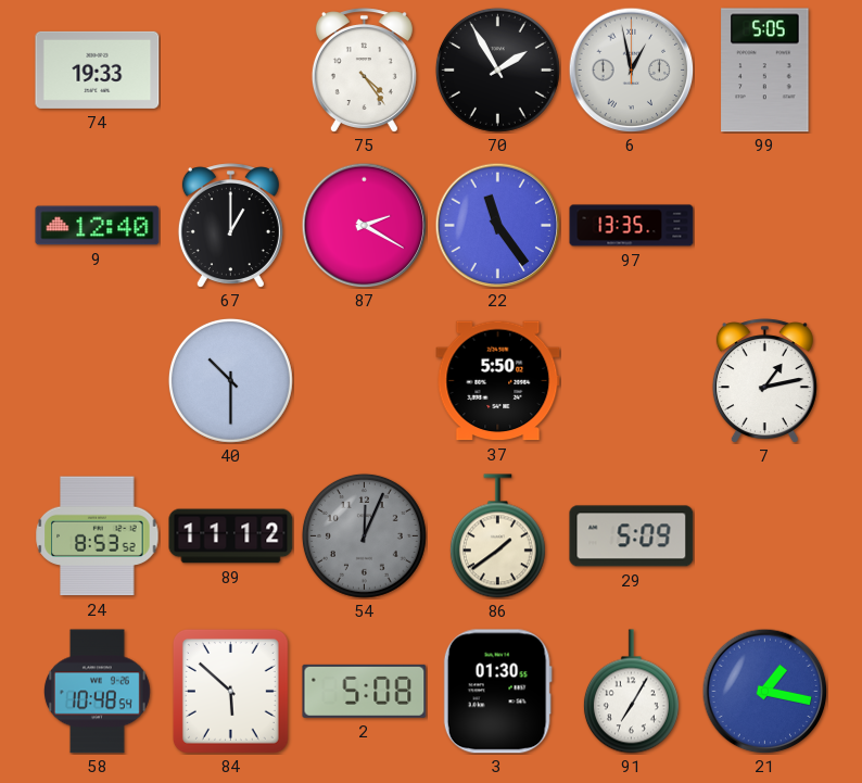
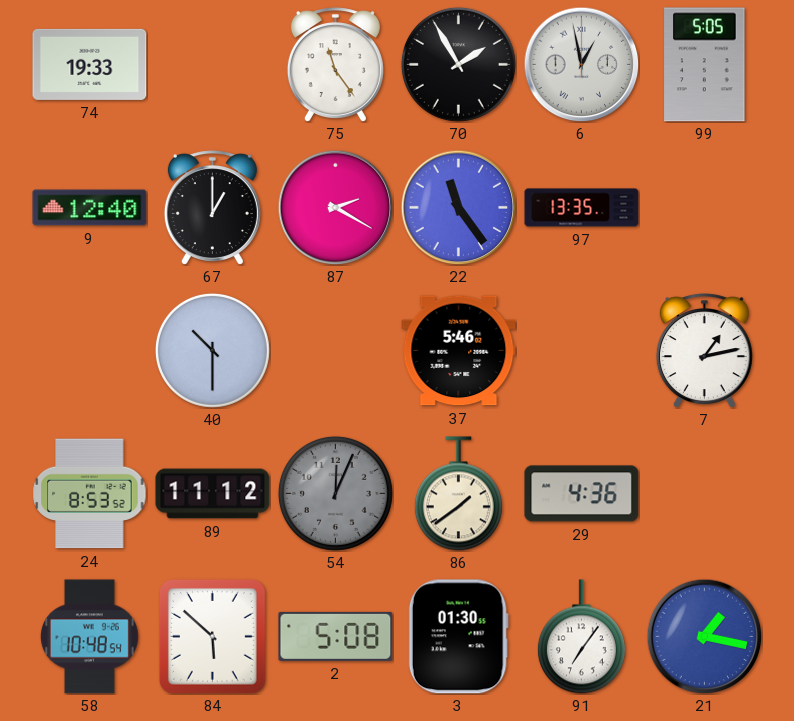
75: 4:24 -> 11:24 (335, 64)
37: 5:50 -> 5:46 (459, 351)
29: 5:09 -> 4:36 (582, 494)
91: 7:05 -> 7:06 (581, 637)
